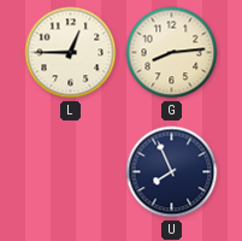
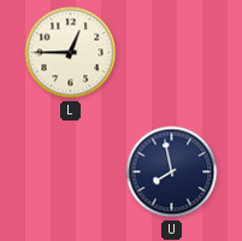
G: 8:14 -> none (172, 53)
U: 7:56 -> 7:58 (172, 172)
